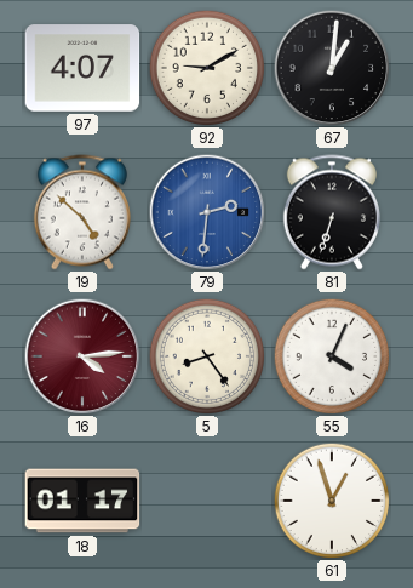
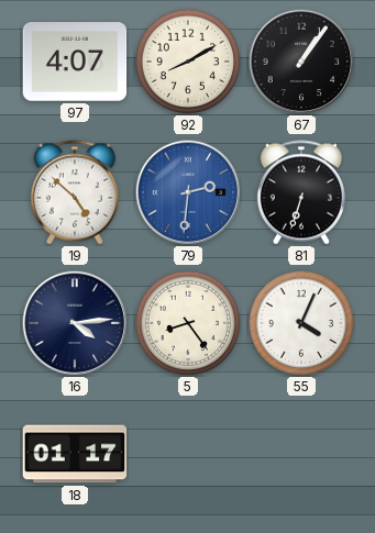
92: 9:10 -> 8:10 (187, 60)
67: 1:01 -> 1:06 (301, 62)
16 dial: burgundy -> navy (75, 323)
61: 12:57 -> none (331, 499)
